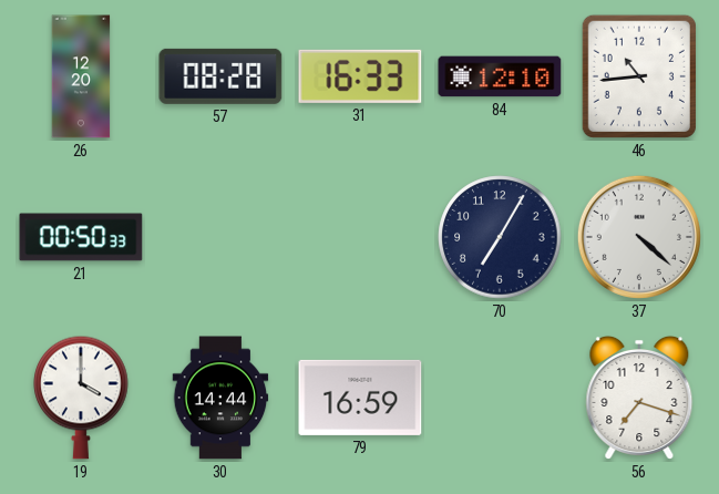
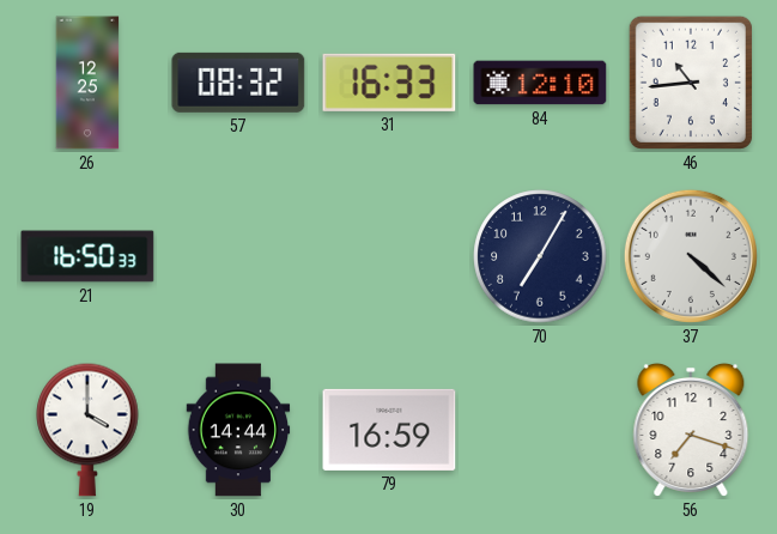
26: 12:20 -> 12:25 (87, 83)
57: 08:28 -> 08:32 (238, 83)
21: 00:50 -> 16:50 (87, 256)
